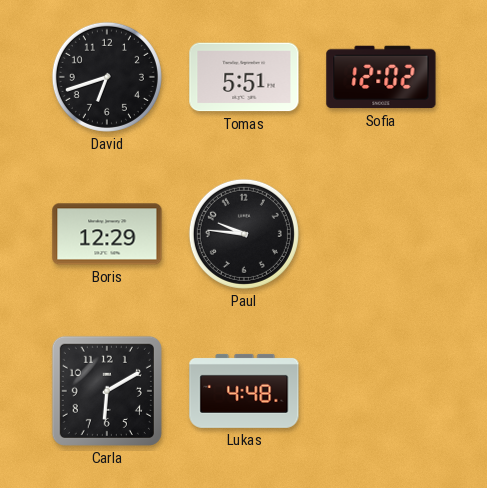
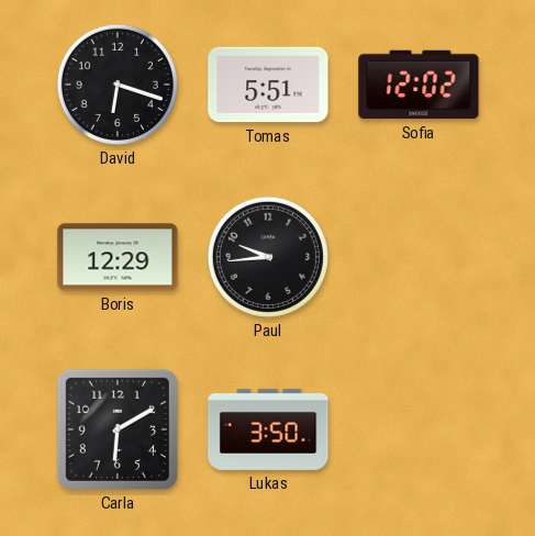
David: 6:42 -> 6:18 (118, 85)
Paul: 9:46 -> 9:44 (268, 257)
Lukas: 4:48 -> 3:50 (268, 429)
